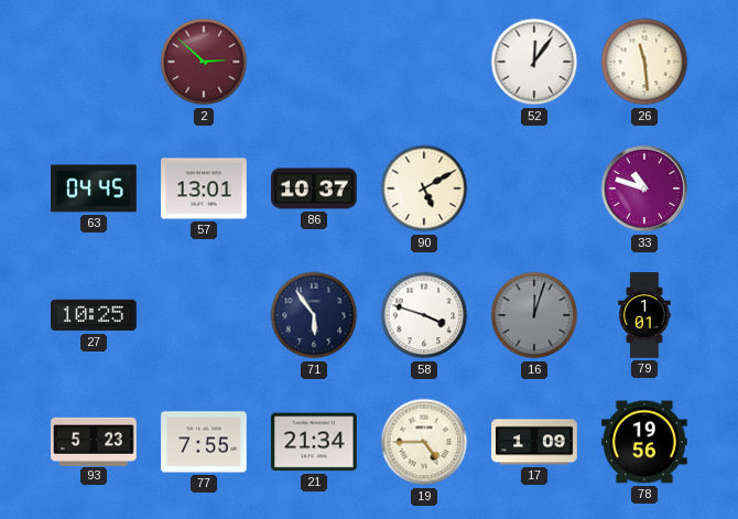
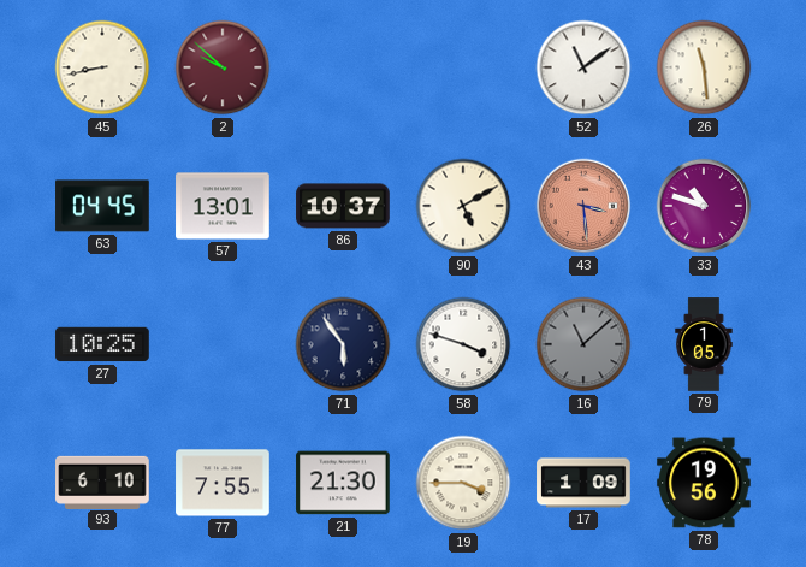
45: none -> 8:43 (102, 67)
2: 2:52 -> 9:52 (223, 67)
52: 12:06 -> 11:09 (583, 67)
43: none -> 3:29 (583, 206)
16: 12:03 -> 11:08 (583, 344)
79: 1:01 -> 1:05 (704, 344)
93: 5:23 -> 6:10 (102, 482)
21: 21:34 -> 21:30 (343, 483)
19: 4:45 -> 3:45 (463, 483)
